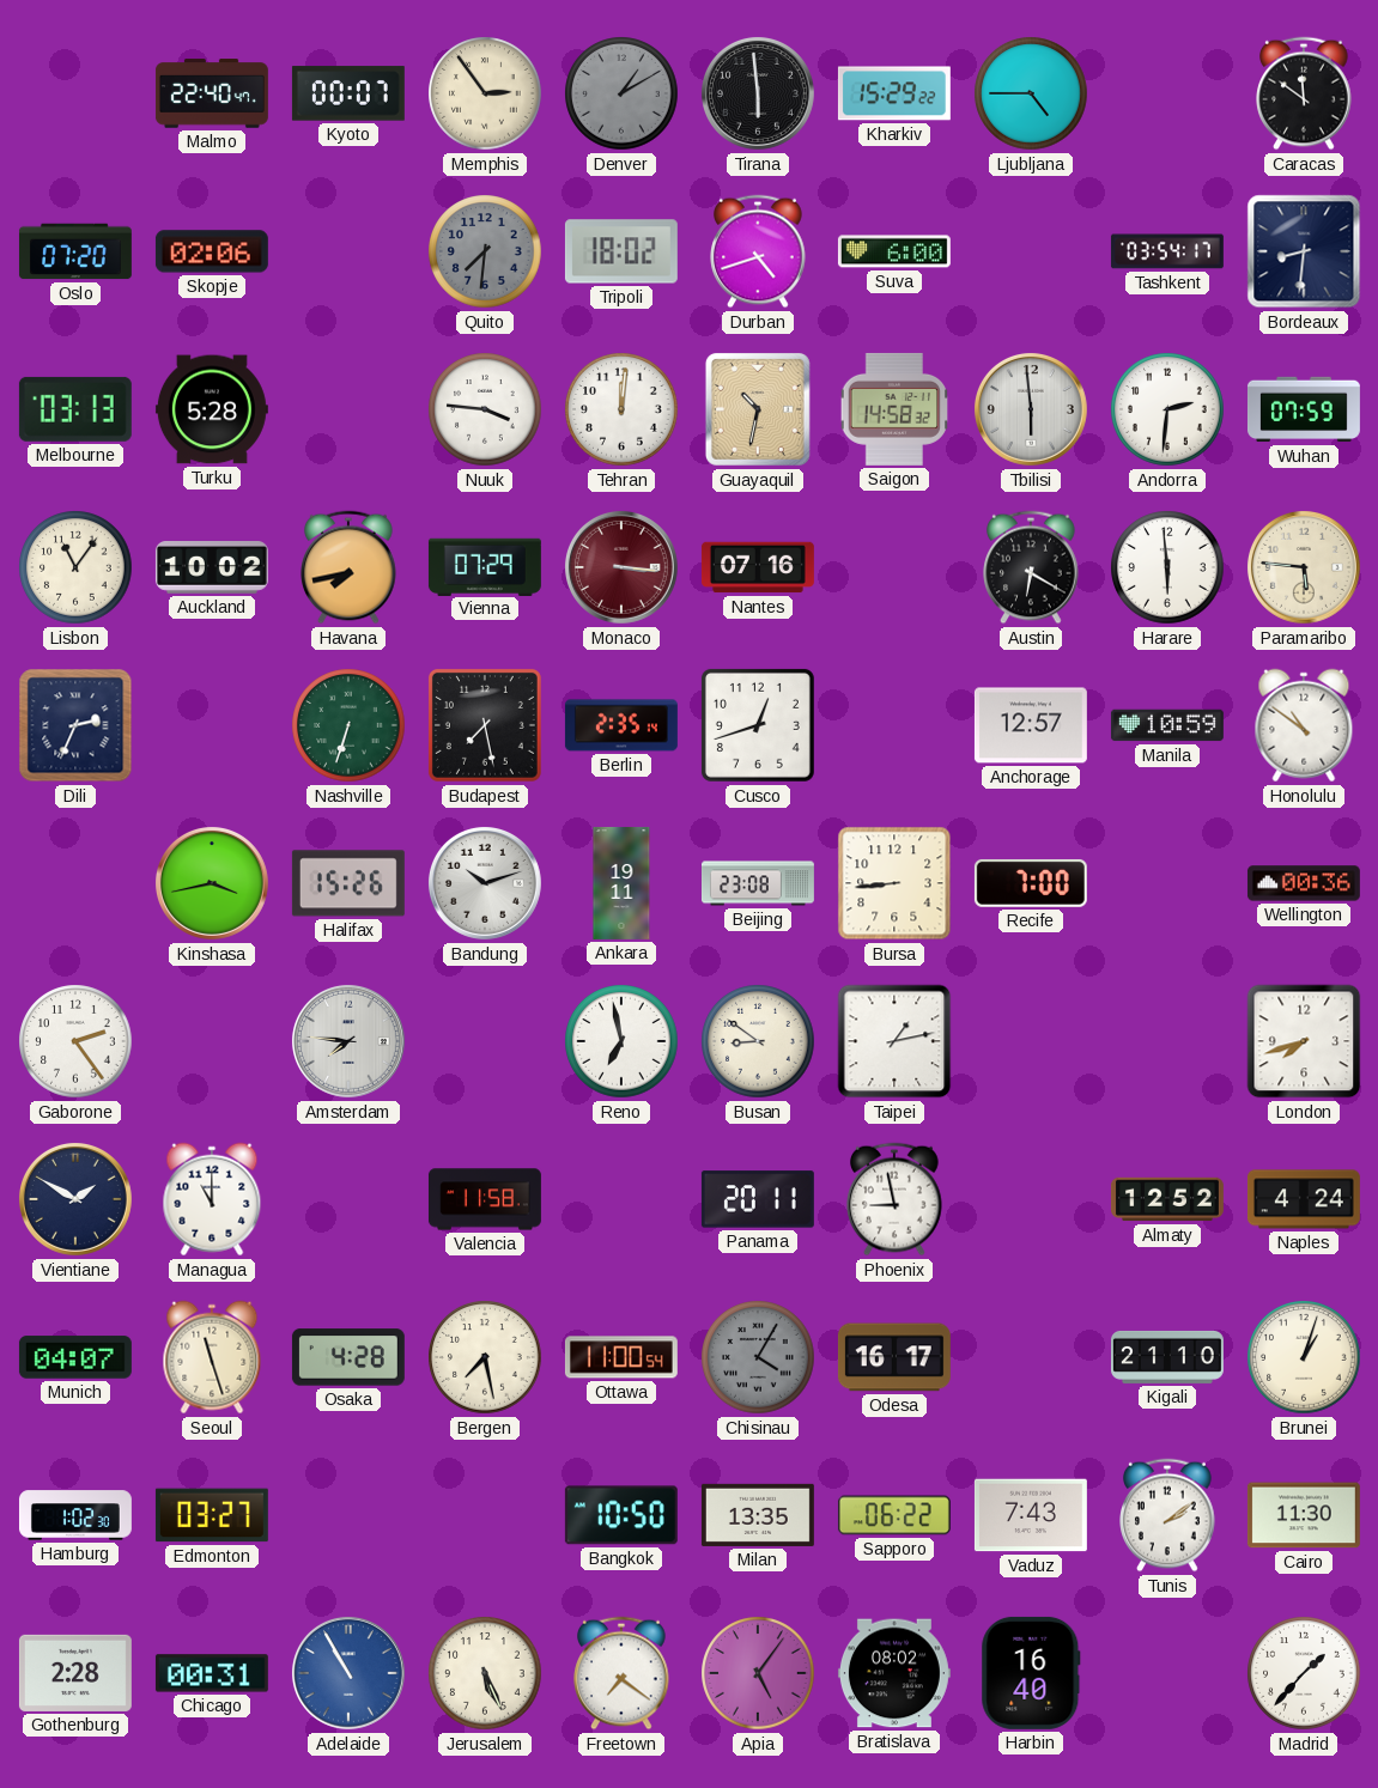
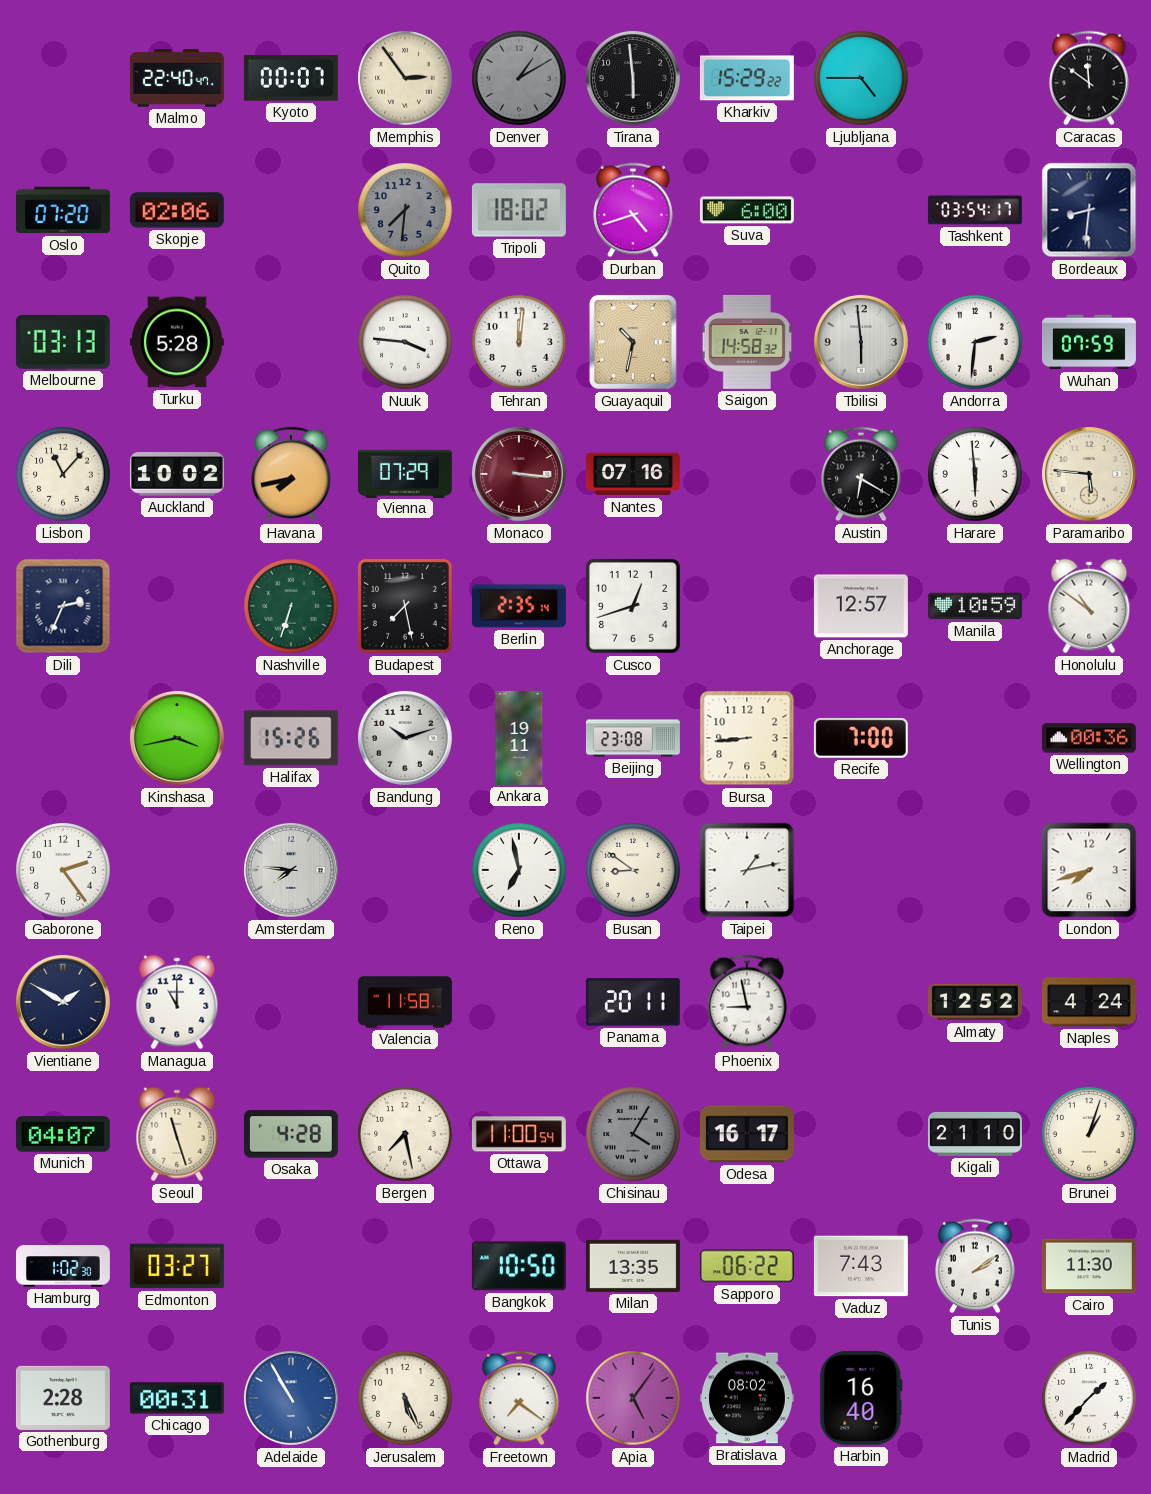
Lisbon: 11:06 -> 11:07 (63, 474)
